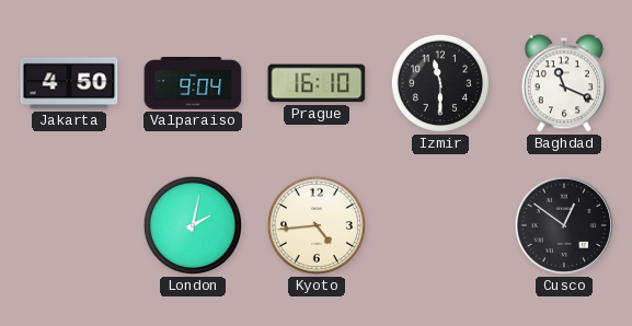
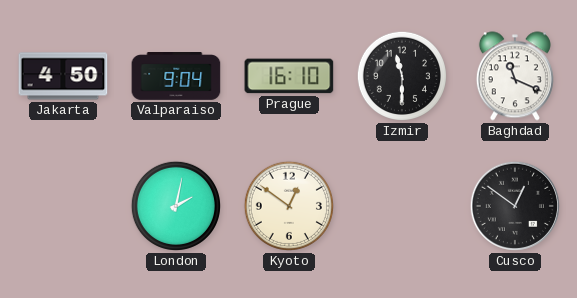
Kyoto: 4:44 -> 12:51 (289, 206)
